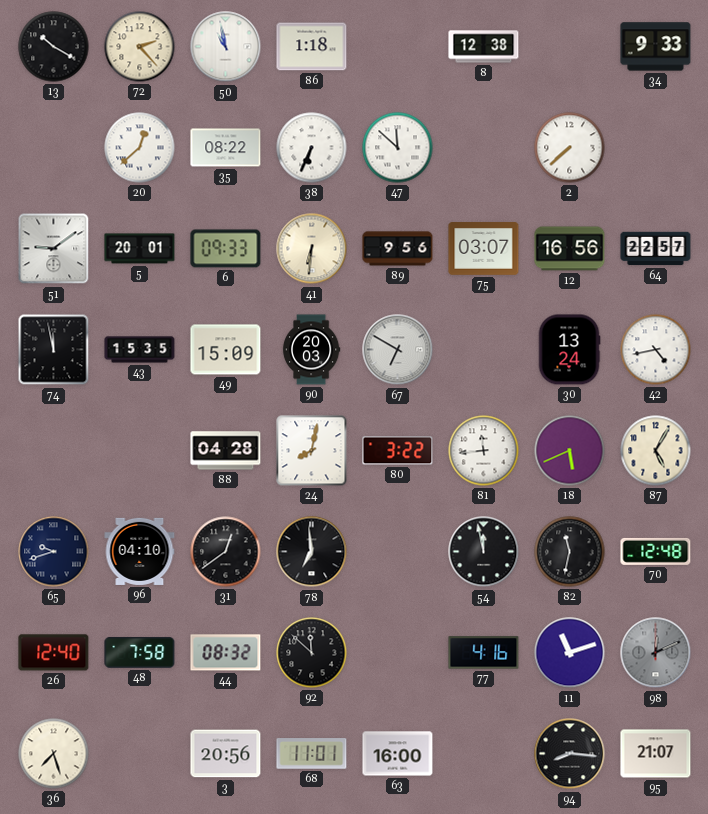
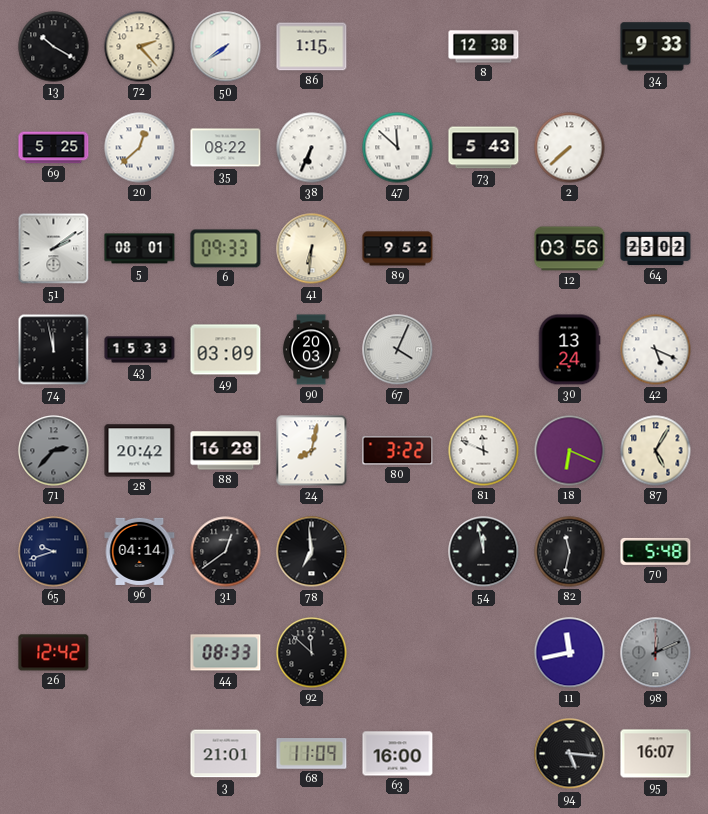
50: 10:58 -> 7:39 (226, 47)
86: 1:18 -> 1:15 (312, 47)
69: none -> 5:25 (54, 148)
73: none -> 5:43 (484, 148)
51: 9:09 -> 2:09 (54, 249)
5: 20:01 -> 08:01 (140, 249)
89: 9:56 -> 9:52 (398, 249)
75: 03:07 -> none (484, 249)
12: 16:56 -> 03:56 (570, 249)
64: 22:57 -> 23:02 (656, 249)
43: 15:35 -> 15:33 (140, 350)
49: 15:09 -> 03:09 (226, 350)
67: 6:50 -> 4:04 (398, 350)
42: 4:43 -> 5:19 (656, 350)
71: none -> 2:37 (54, 451)
28: none -> 20:42 (140, 451)
88: 04:28 -> 16:28 (226, 451)
81: 11:44 -> 11:49 (484, 451)
18: 5:41 -> 6:19 (570, 451)
96: 04:10 -> 04:14 (140, 551)
70: 12:48 -> 5:48 (656, 551)
26: 12:40 -> 12:42 (54, 653)
48: 7:58 -> none (140, 653)
44: 08:32 -> 08:33 (226, 653)
77: 4:16 -> none (484, 653)
11: 11:12 -> 11:43 (570, 653)
36: 7:27 -> none (54, 754)
3: 20:56 -> 21:01 (226, 754)
68: 11:01 -> 11:09 (312, 754)
94: 8:16 -> 5:16 (570, 754)
95: 21:07 -> 16:07 (656, 754)
